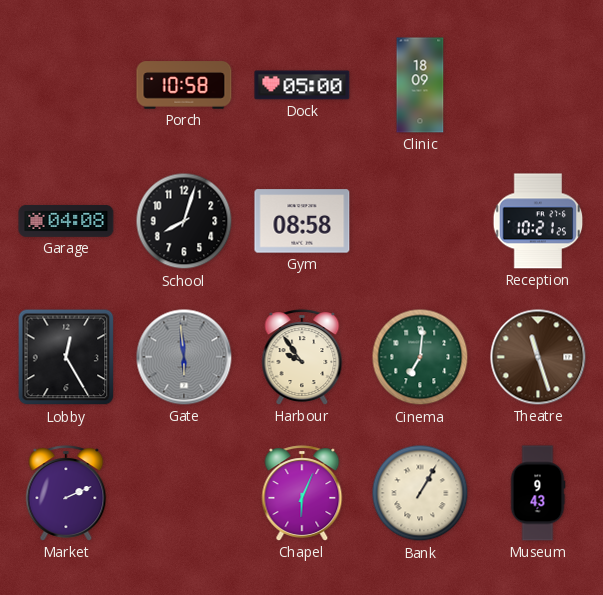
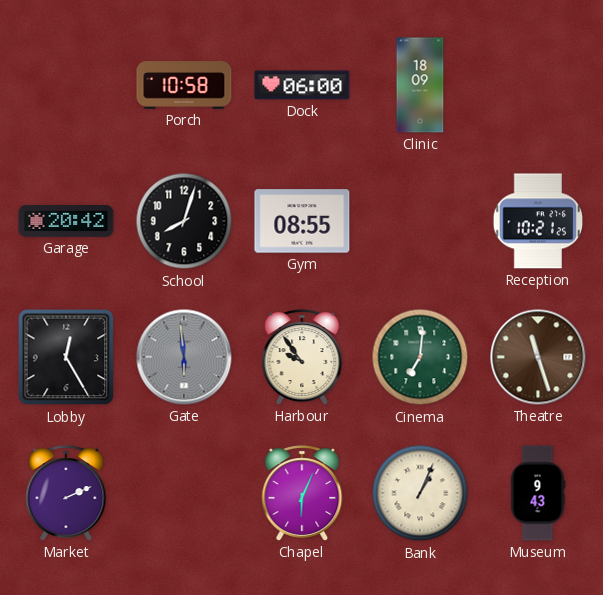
Dock: 05:00 -> 06:00 (302, 85)
Garage: 04:08 -> 20:42 (66, 222)
Gym: 08:58 -> 08:55 (302, 221)
Bank: 1:05 -> 1:04 (420, 493)
